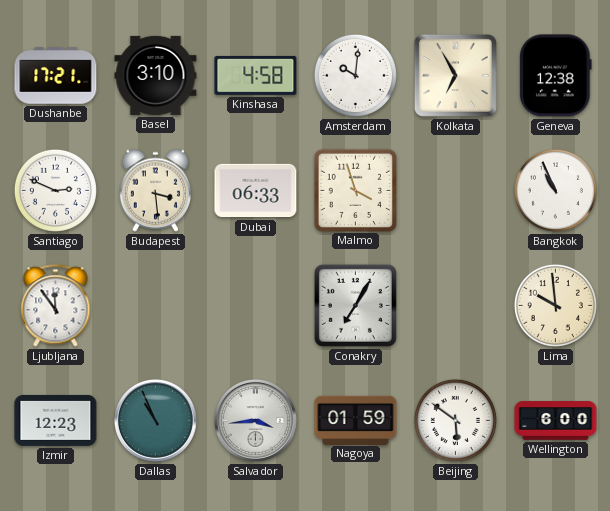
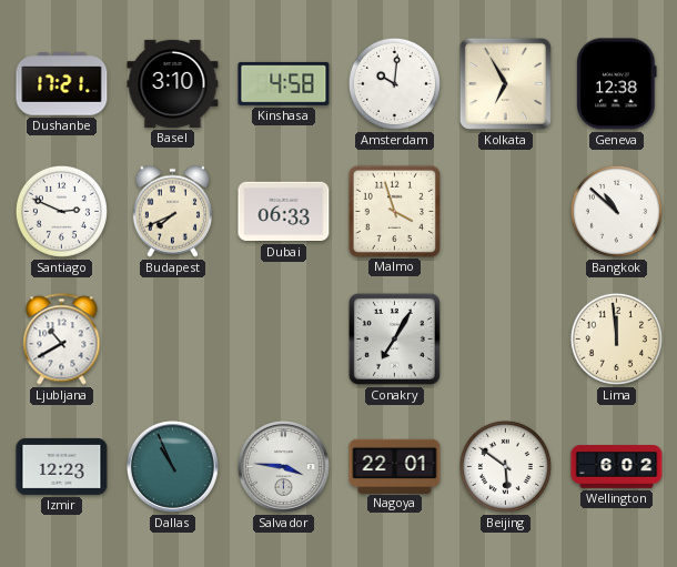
Budapest: 3:29 -> 7:41 (172, 211)
Bangkok: 10:56 -> 10:52 (616, 211)
Ljubljana: 11:54 -> 10:40 (62, 340)
Lima: 9:59 -> 11:59 (616, 338)
Salvador: 3:44 -> 3:46 (283, 466)
Nagoya: 01:59 -> 22:01 (395, 466)
Wellington: 6:00 -> 6:02 (617, 467)
